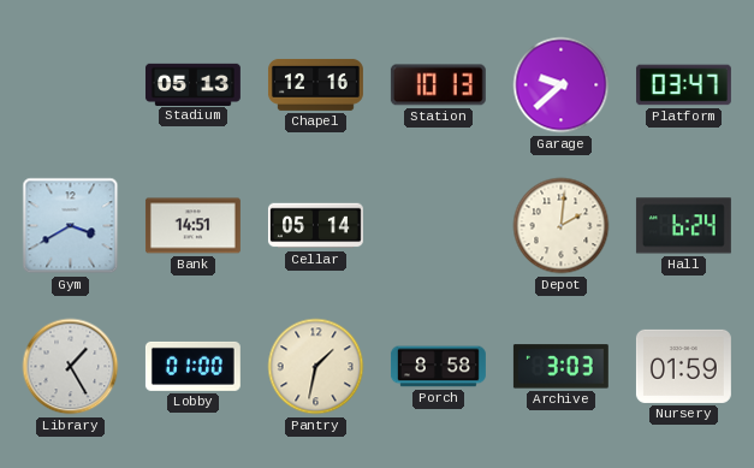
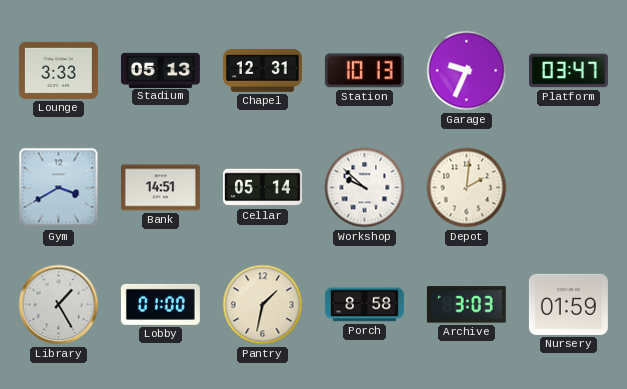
Lounge: none -> 3:33 (58, 70)
Chapel: 12:16 -> 12:31 (262, 70)
Garage: 9:38 -> 9:34 (467, 71)
Workshop: none -> 9:52 (365, 188)
Hall: 6:24 -> none (683, 226)
